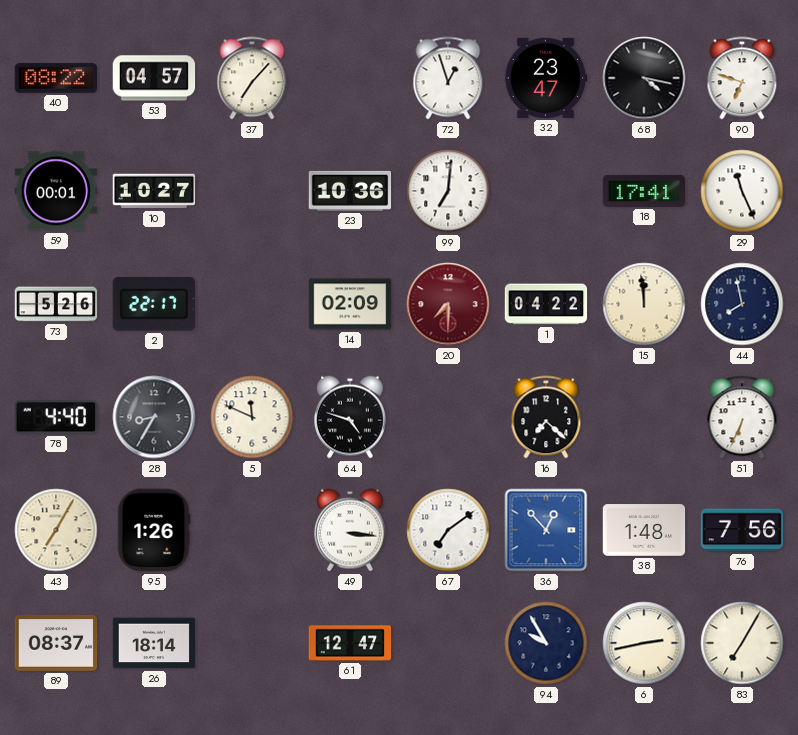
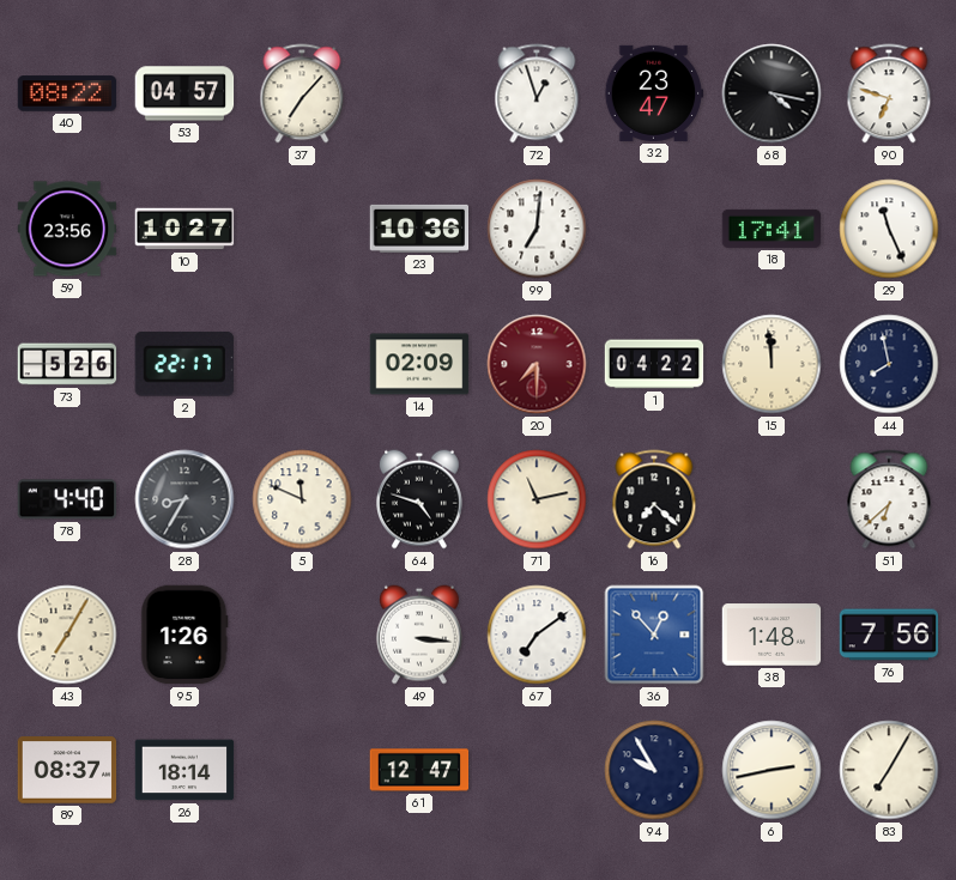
59: 00:01 -> 23:56 (67, 229)
71: none -> 11:13 (537, 499)
51: 6:34 -> 6:38 (889, 499)
